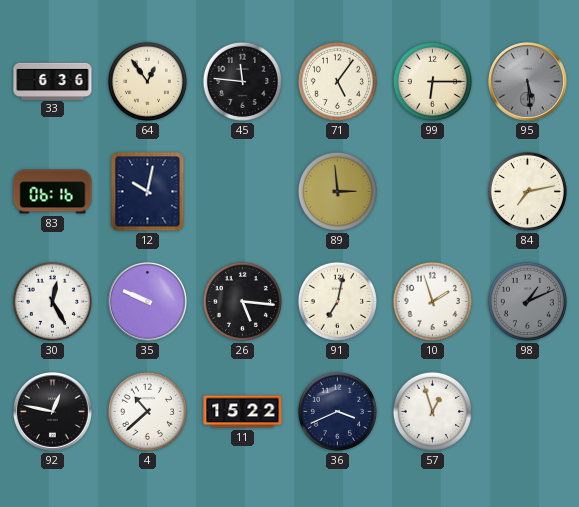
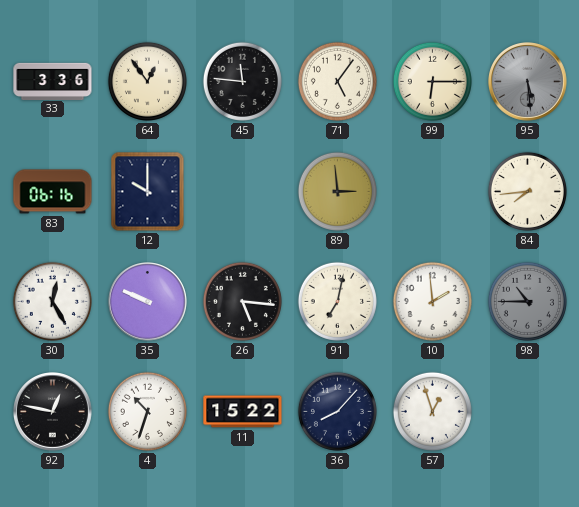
33: 6:36 -> 3:36 (53, 81)
12: 10:02 -> 10:00 (148, 192)
84: 7:13 -> 7:44 (527, 191)
10: 1:57 -> 1:59 (432, 301)
98: 1:11 -> 10:45 (527, 301)
4: 10:38 -> 10:33 (147, 411)
36: 3:41 -> 8:07 (337, 411)
